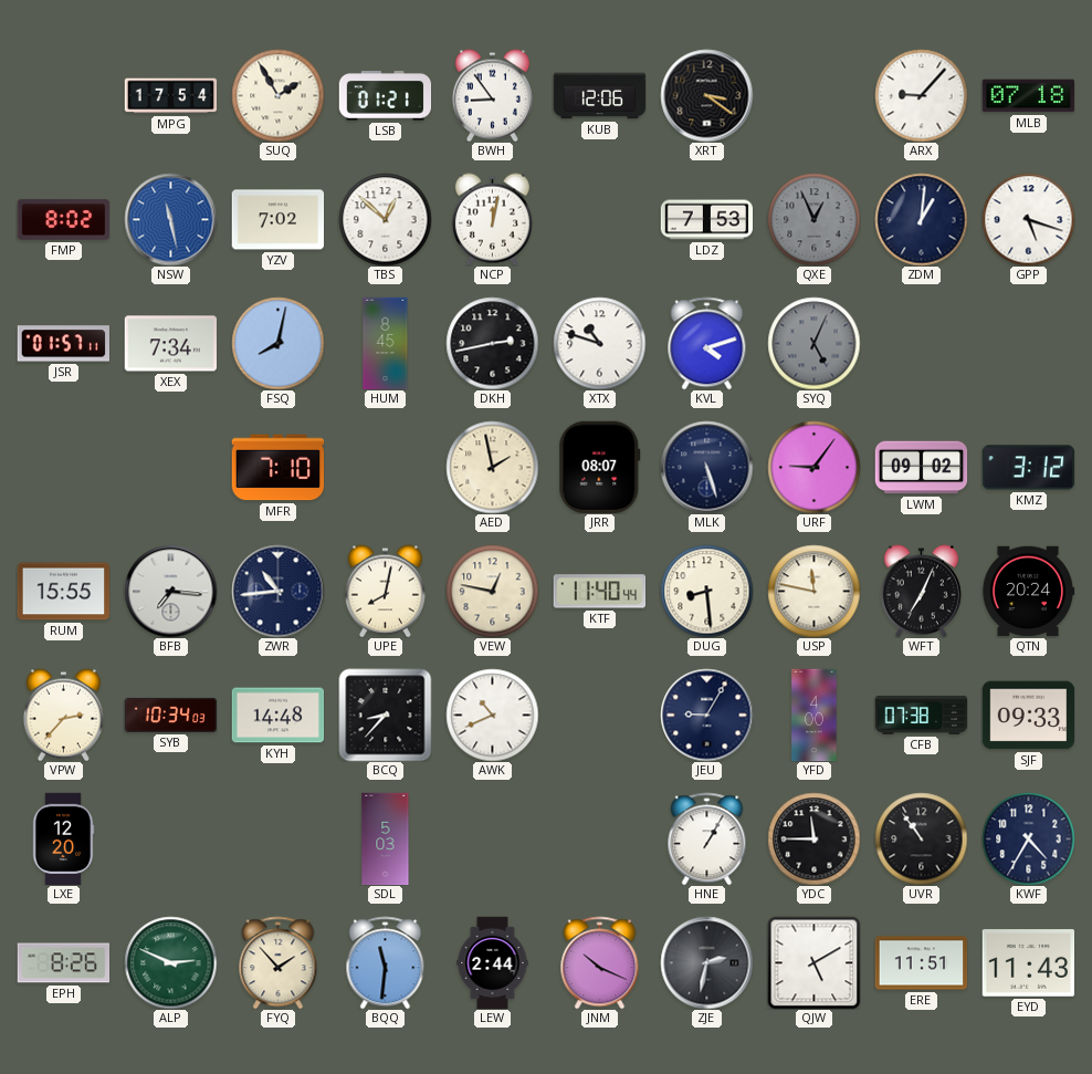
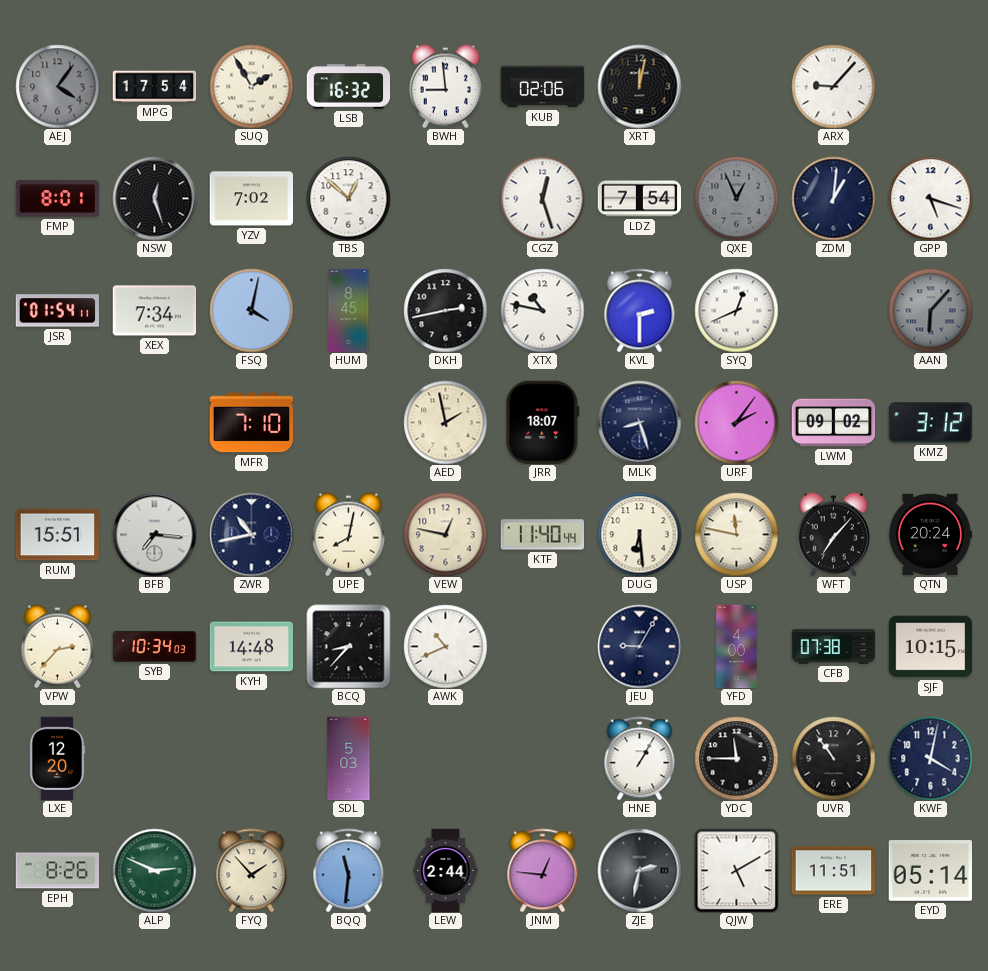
AEJ: none -> 4:06 (57, 86)
LSB: 01:21 -> 16:32 (348, 87)
BWH: 8:54 -> 8:59 (445, 86)
KUB: 12:06 -> 02:06 (542, 87)
XRT: 3:21 -> 12:02 (639, 86)
MLB: 07:18 -> none (1028, 96)
FMP: 8:02 -> 8:01 (57, 199)
NSW: 11:28 -> 12:27 (154, 198)
NSW dial: blue -> black (154, 198)
NCP: 12:02 -> none (492, 219)
CGZ: none -> 12:27 (542, 198)
LDZ: 7:53 -> 7:54 (639, 199)
JSR: 01:57 -> 01:54 (57, 311)
FSQ: 8:02 -> 4:02 (251, 310)
XTX: 10:48 -> 10:47 (542, 310)
KVL: 4:12 -> 2:30 (640, 310)
SYQ: 5:04 -> 12:41 (736, 310)
SYQ dial: grey -> white (736, 310)
AAN: none -> 6:07 (930, 310)
JRR: 08:07 -> 18:07 (543, 422)
MLK: 5:27 -> 8:27 (639, 422)
URF: 9:06 -> 2:06 (736, 422)
RUM: 15:55 -> 15:51 (57, 535)
ZWR: 10:44 -> 10:43 (251, 534)
DUG: 8:29 -> 6:29 (639, 534)
WFT: 7:04 -> 7:07 (833, 534)
SJF: 09:33 -> 10:15 (930, 647)
KWF: 4:35 -> 4:02 (930, 758)
JNM: 10:19 -> 12:46 (543, 870)
EYD: 11:43 -> 05:14 (930, 871)
